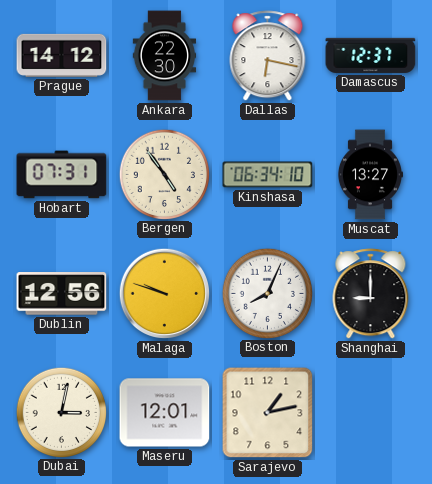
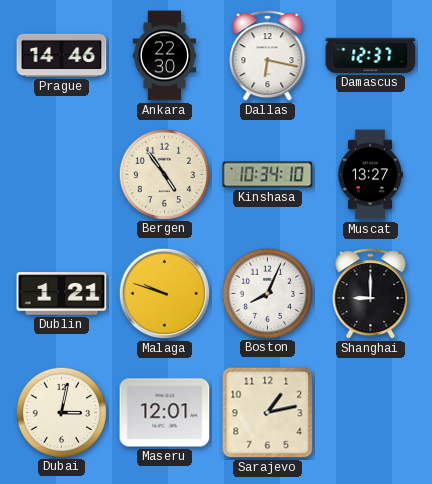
Prague: 14:12 -> 14:46 (62, 55)
Hobart: 07:31 -> none (62, 175)
Kinshasa: 06:34 -> 10:34 (268, 175)
Dublin: 12:56 -> 1:21 (62, 294)
